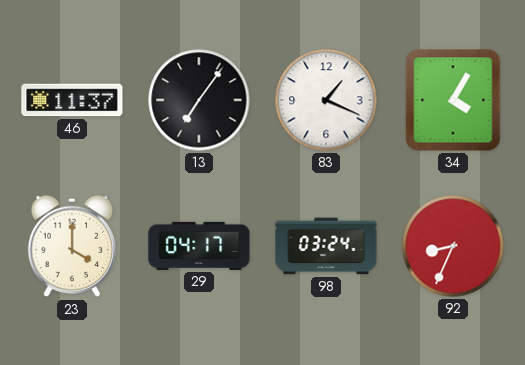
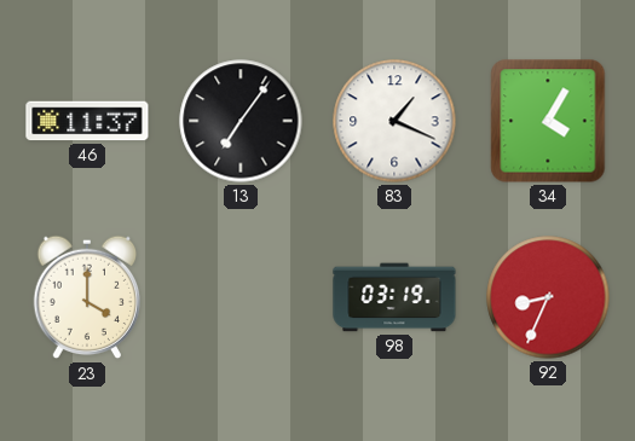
29: 04:17 -> none (199, 246)
98: 03:24 -> 03:19 (394, 297)
